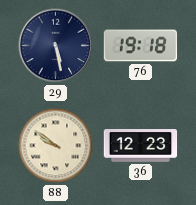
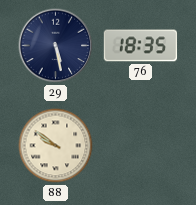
76: 19:18 -> 18:35 (141, 46)
36: 12:23 -> none (141, 146)
